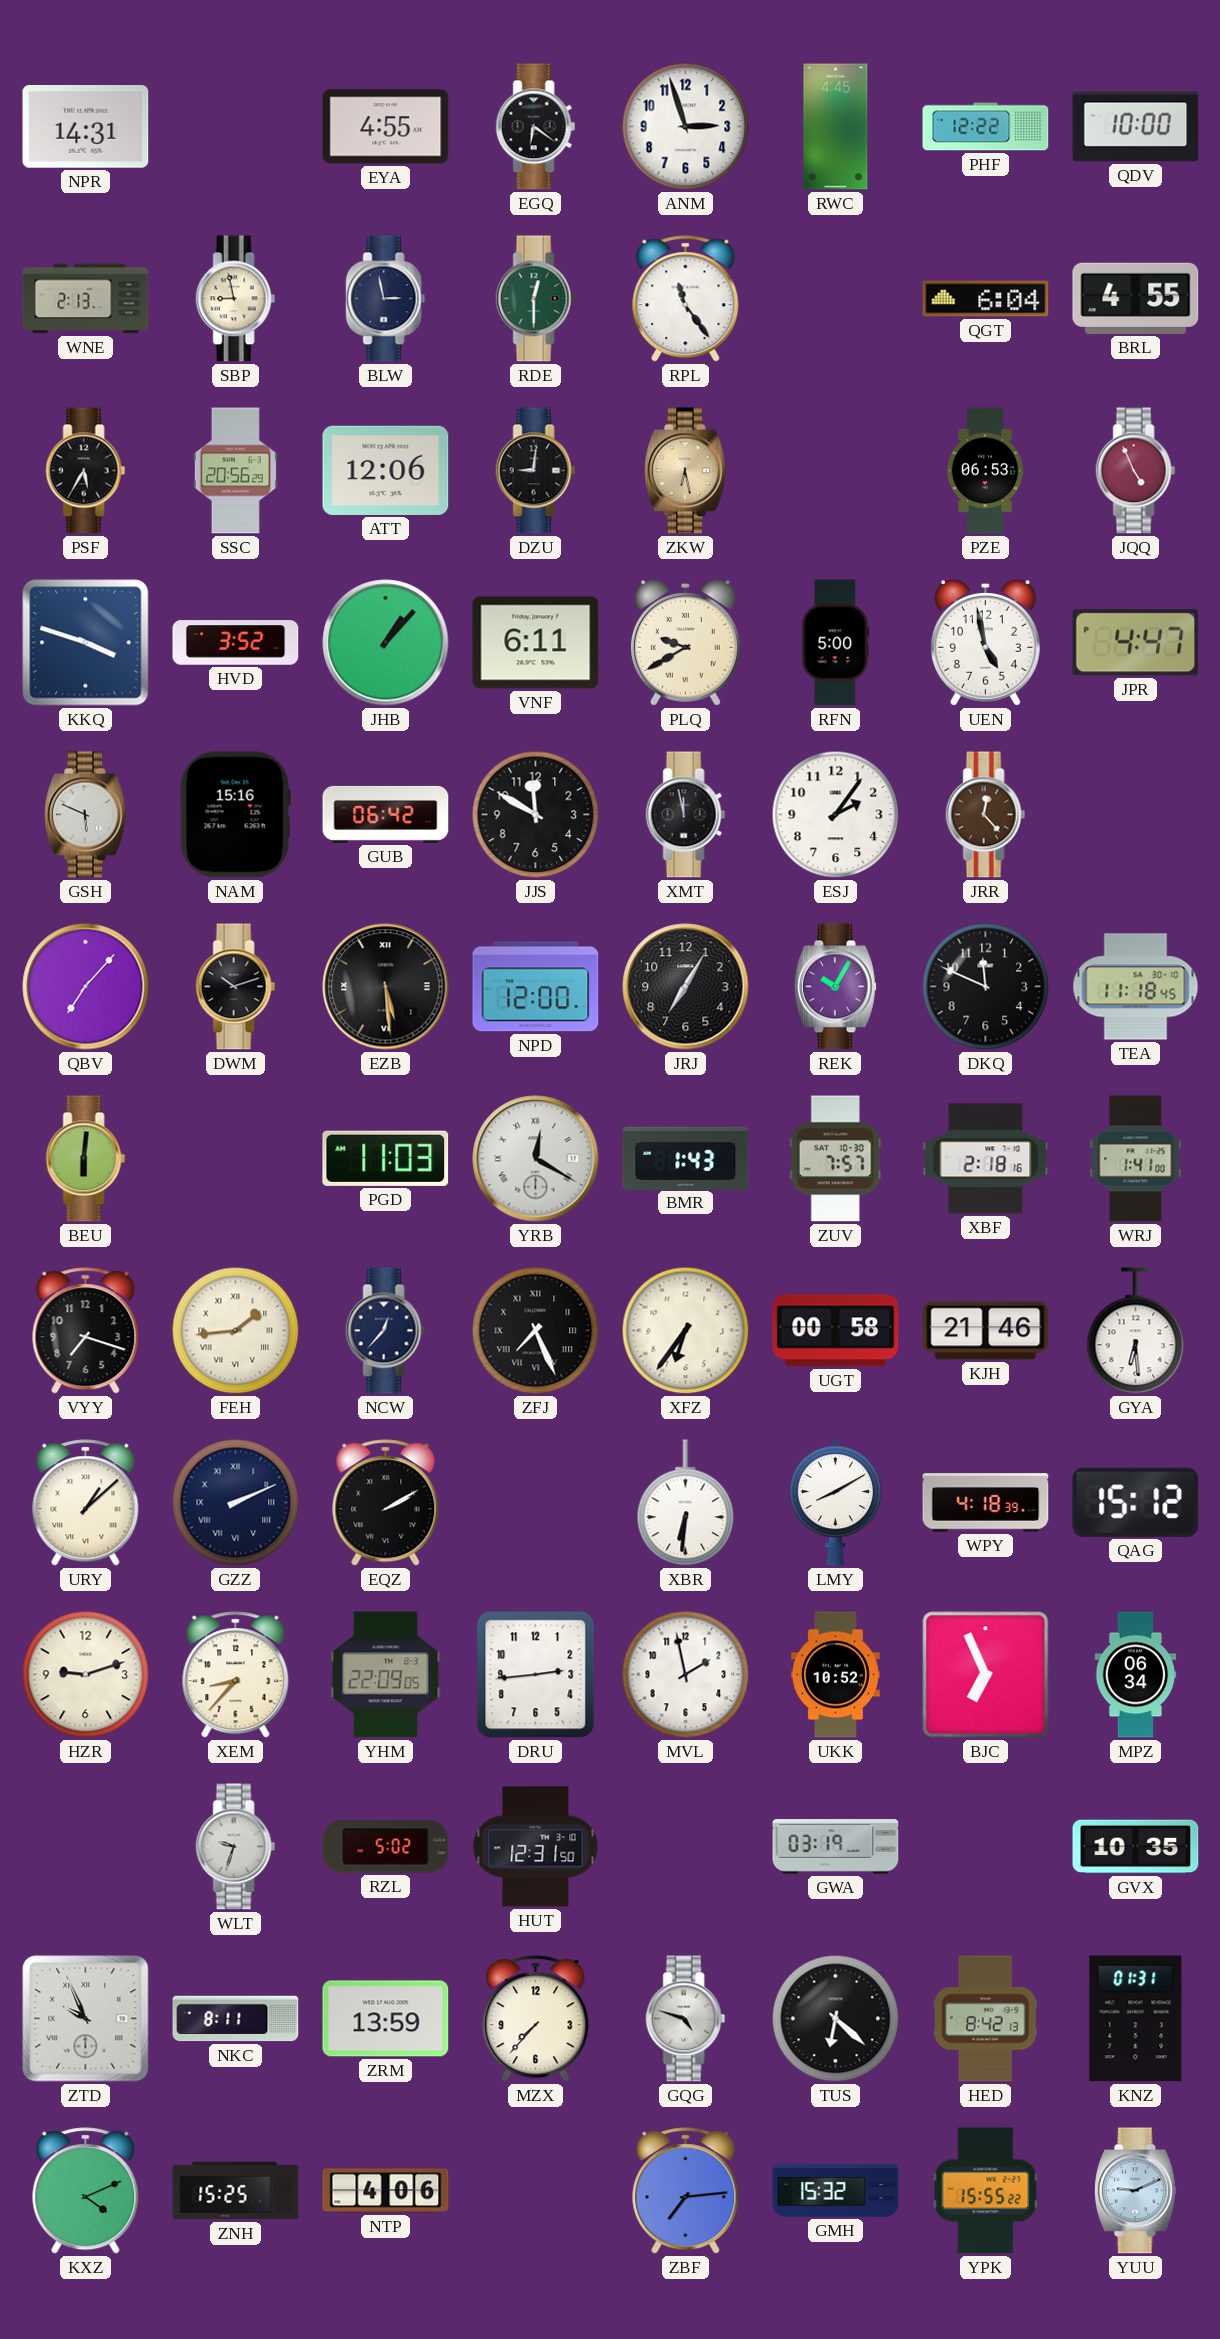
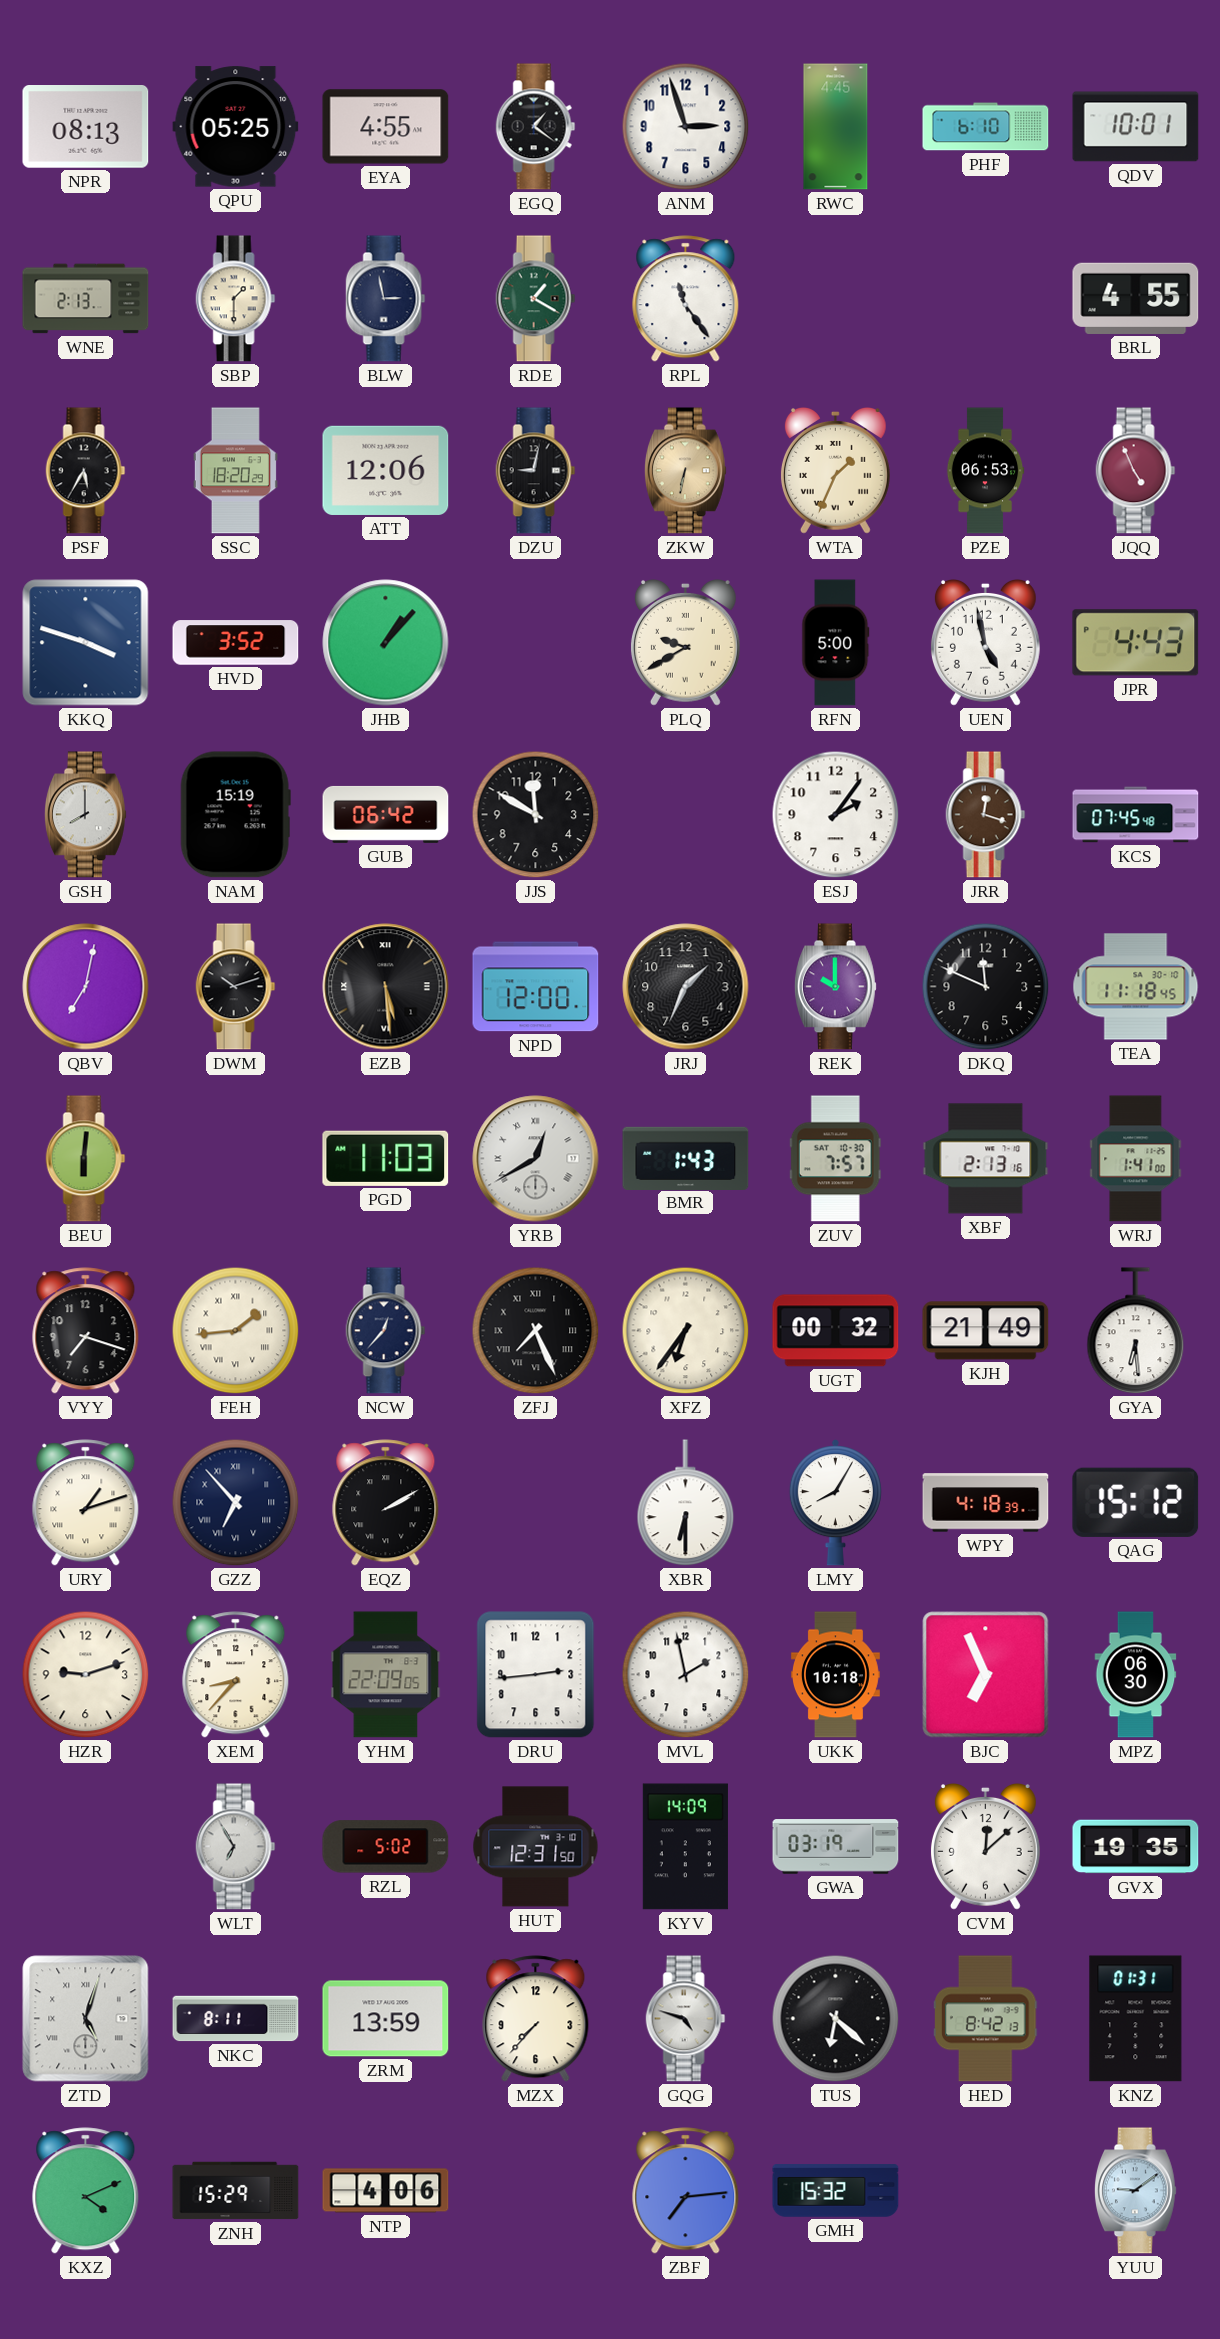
NPR: 14:31 -> 08:13 (86, 127)
QPU: none -> 05:25 (236, 127)
EGQ: 6:21 -> 1:21 (536, 127)
PHF: 12:22 -> 6:10 (986, 127)
QDV: 10:00 -> 10:01 (1136, 127)
SBP: 8:58 -> 1:30 (236, 299)
RDE: 12:30 -> 1:20 (536, 299)
QGT: 6:04 -> none (986, 299)
SSC: 20:56 -> 18:20 (235, 471)
DZU: 9:01 -> 9:02 (536, 471)
ZKW: 6:28 -> 6:32 (685, 471)
WTA: none -> 1:34 (835, 471)
VNF: 6:11 -> none (536, 643)
JPR: 4:47 -> 4:43 (1136, 643)
GSH: 5:49 -> 8:00 (85, 815)
NAM: 15:16 -> 15:19 (235, 815)
XMT: 11:58 -> none (686, 815)
JRR: 12:23 -> 12:18 (986, 815)
KCS: none -> 07:45 (1136, 815)
QBV: 7:07 -> 7:02 (86, 987)
JRJ: 7:05 -> 1:34 (686, 987)
REK: 10:05 -> 10:00 (835, 987)
YRB: 12:20 -> 12:40 (536, 1159)
XBF: 2:18 -> 2:13 (986, 1159)
UGT: 00:58 -> 00:32 (836, 1331)
KJH: 21:46 -> 21:49 (986, 1331)
URY: 1:08 -> 1:12 (86, 1503)
GZZ: 2:11 -> 6:53 (236, 1503)
XBR: 6:31 -> 6:30 (686, 1503)
LMY: 8:10 -> 8:05 (835, 1503)
UKK: 10:52 -> 10:18 (835, 1675)
MPZ: 06:34 -> 06:30 (1136, 1675)
WLT: 9:33 -> 6:55 (236, 1847)
KYV: none -> 14:09 (685, 1847)
CVM: none -> 12:08 (985, 1847)
GVX: 10:35 -> 19:35 (1136, 1847)
ZTD: 9:56 -> 5:03 (86, 2019)
ZNH: 15:25 -> 15:29 (236, 2191)
YPK: 15:55 -> none (986, 2191)
YUU: 9:11 -> 9:09 (1135, 2191)
